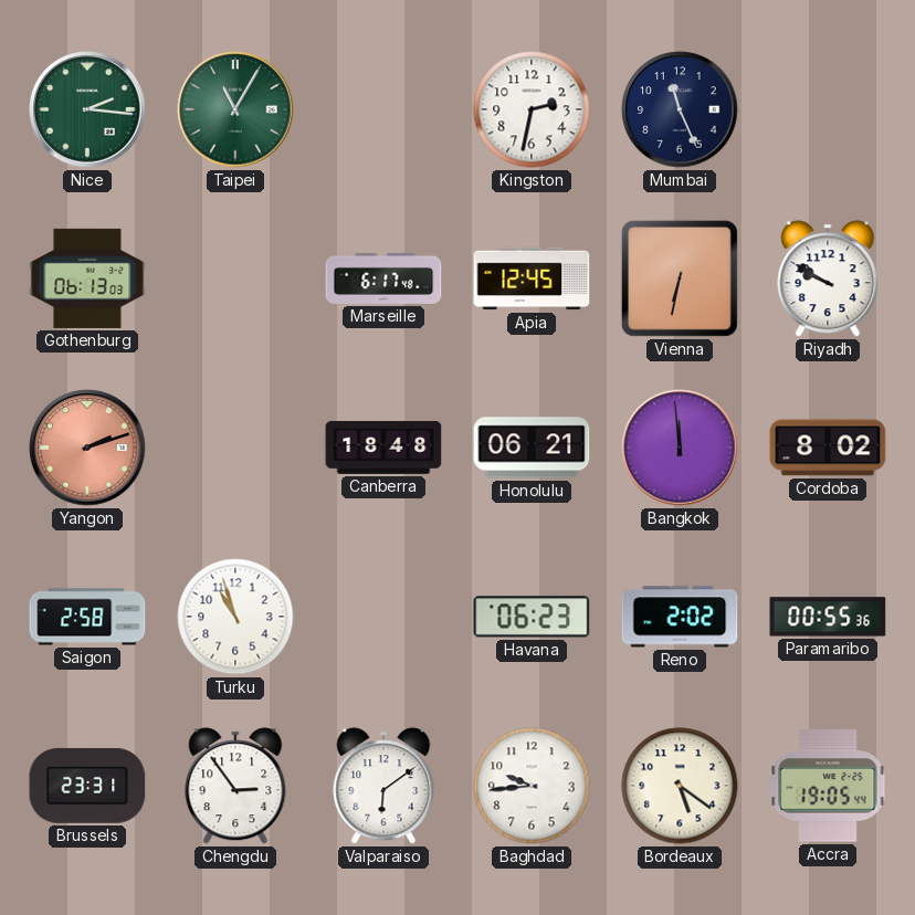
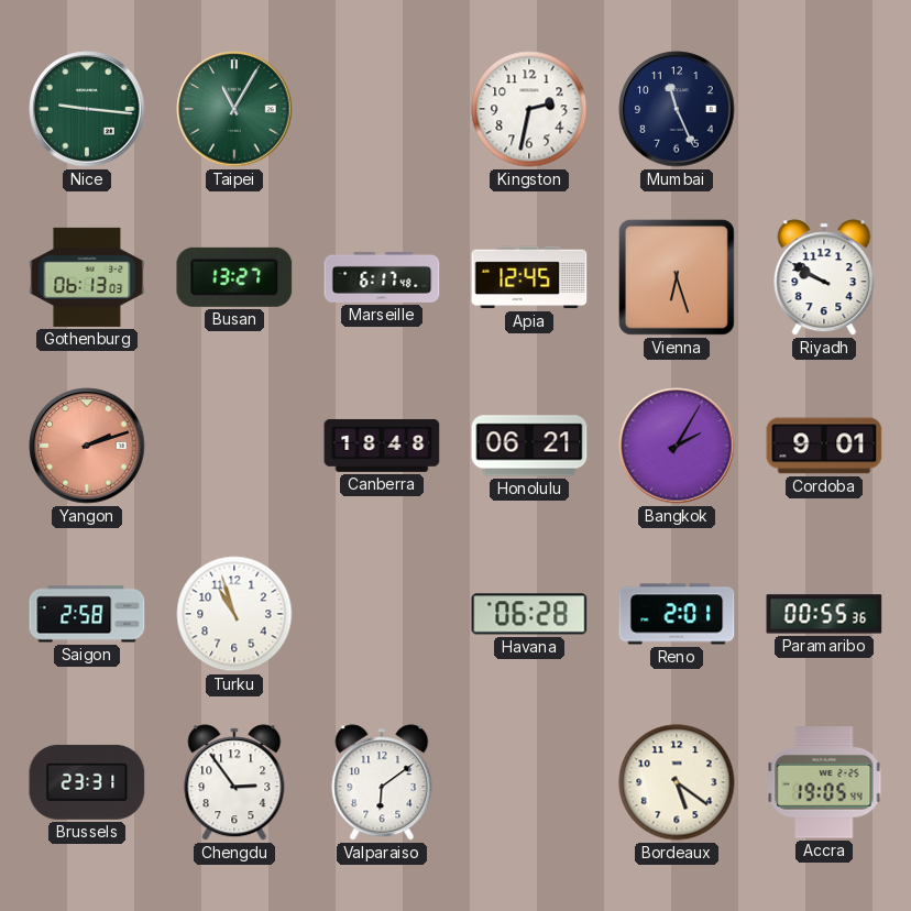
Nice: 2:16 -> 9:16 (87, 109)
Busan: none -> 13:27 (234, 277)
Vienna: 6:32 -> 6:27 (677, 277)
Bangkok: 11:59 -> 2:05 (677, 446)
Cordoba: 8:02 -> 9:01 (824, 446)
Havana: 06:23 -> 06:28 (529, 614)
Reno: 2:02 -> 2:01 (677, 614)
Baghdad: 9:44 -> none (532, 786)
